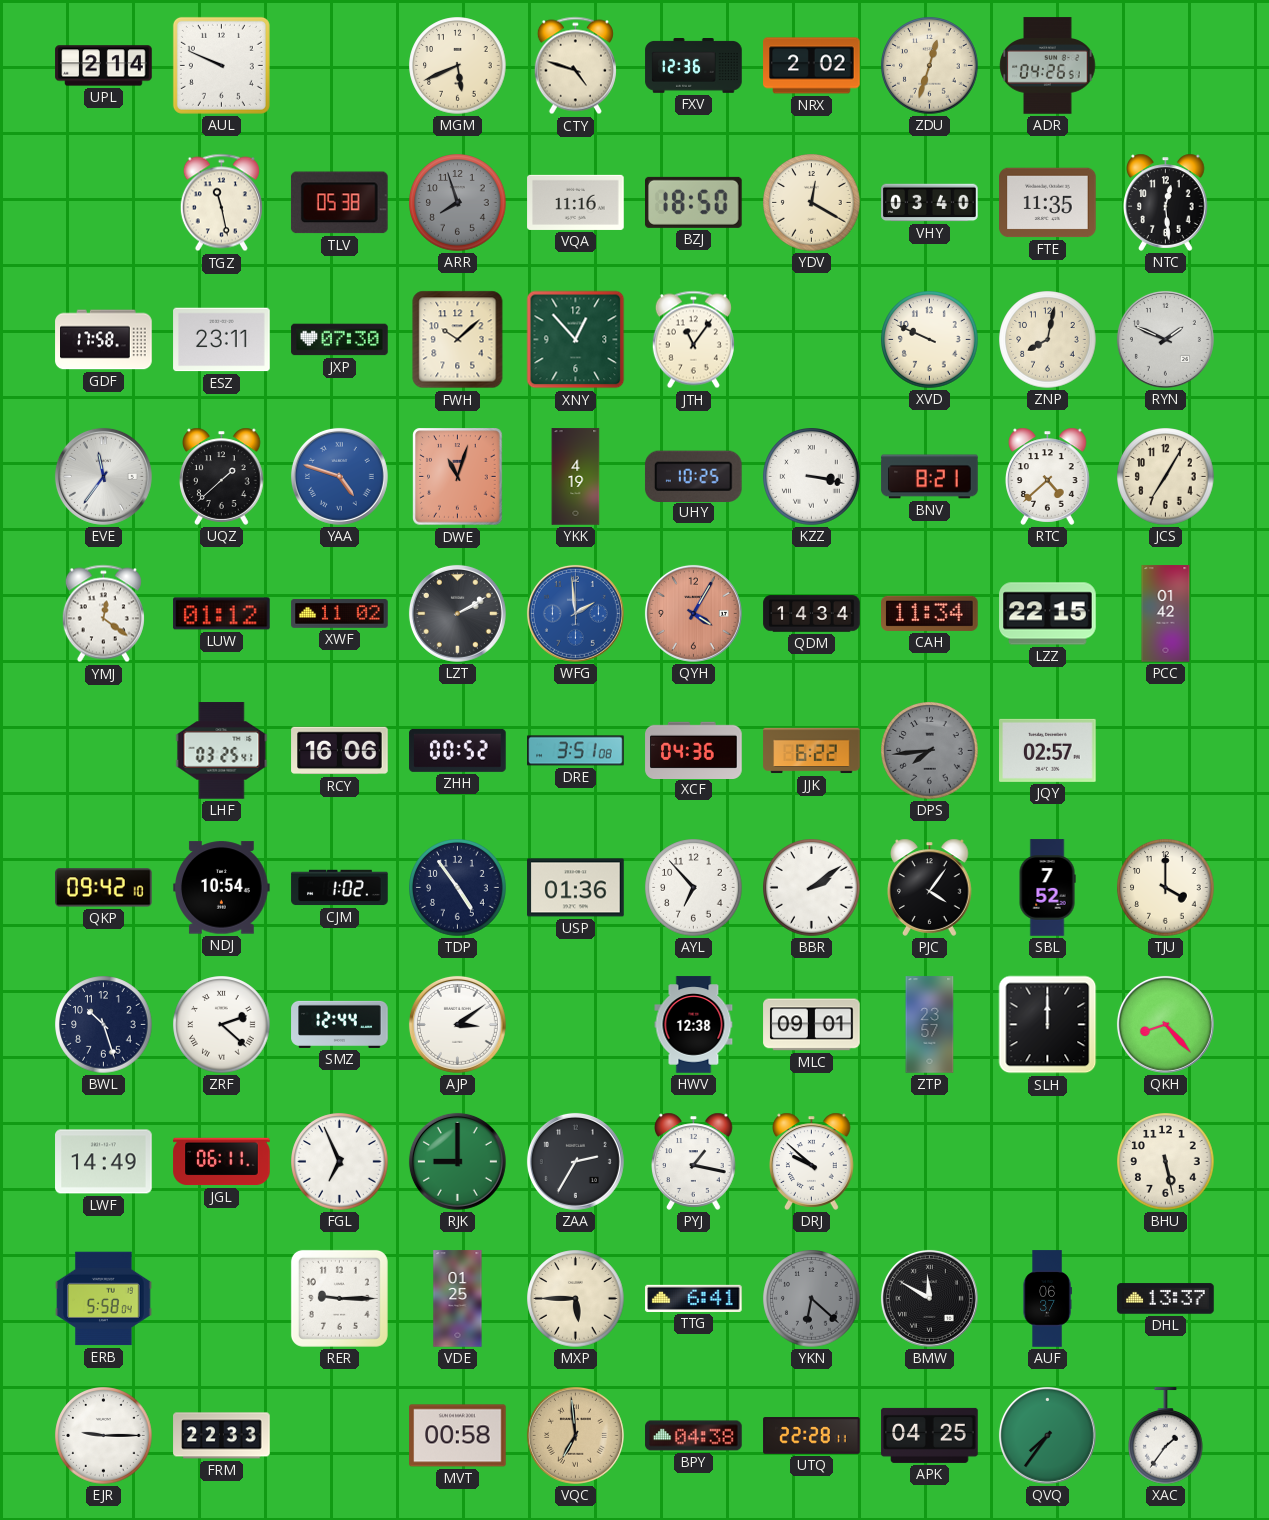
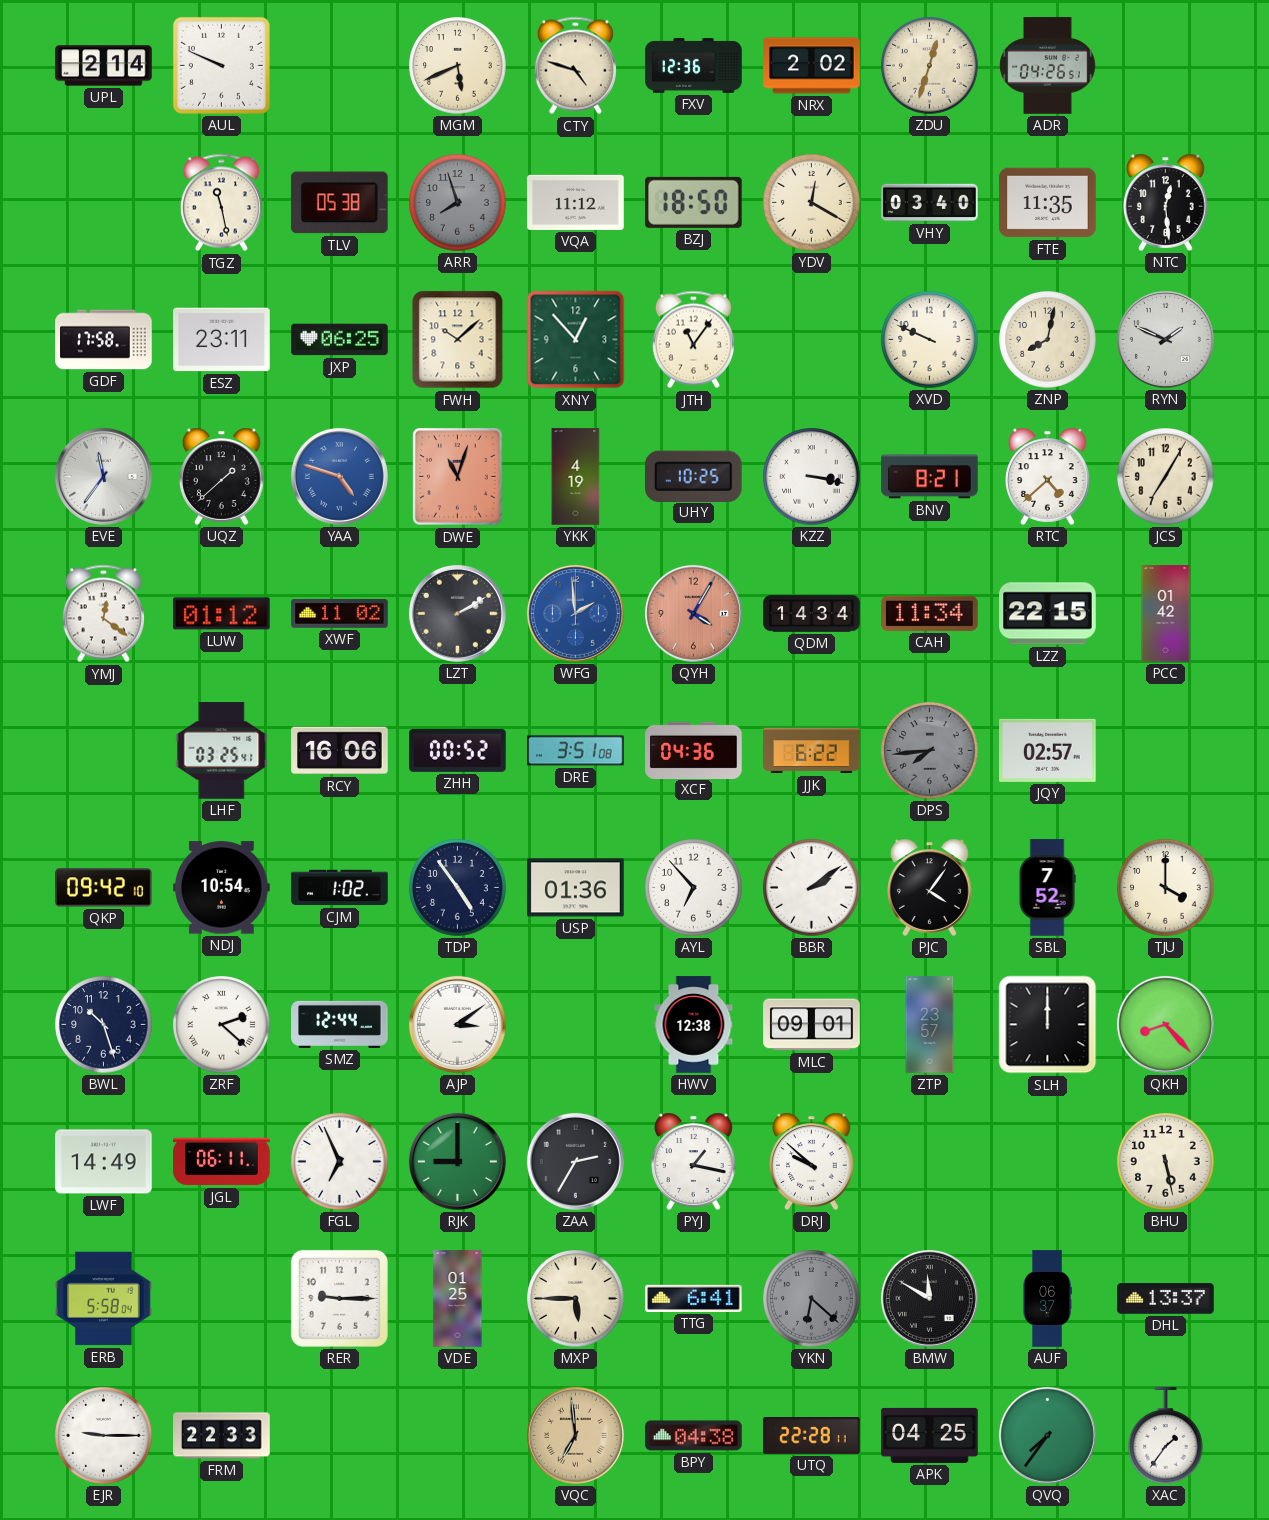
VQA: 11:16 -> 11:12 (576, 202)
JXP: 07:30 -> 06:25 (340, 340)
MVT: 00:58 -> none (458, 1436)
